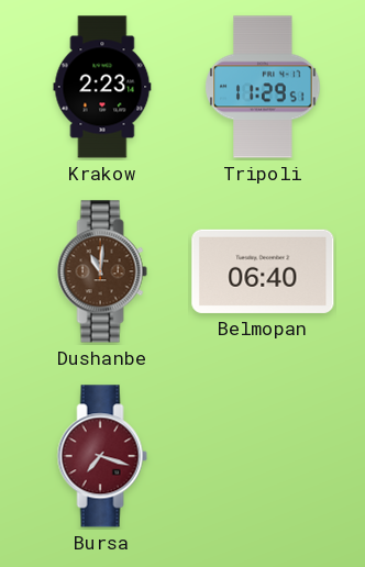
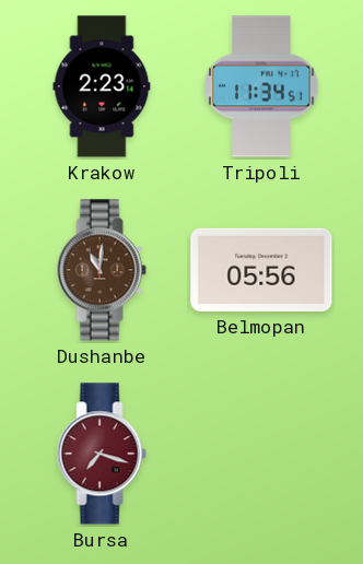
Tripoli: 11:29 -> 11:34 (261, 86)
Belmopan: 06:40 -> 05:56 (261, 270)
